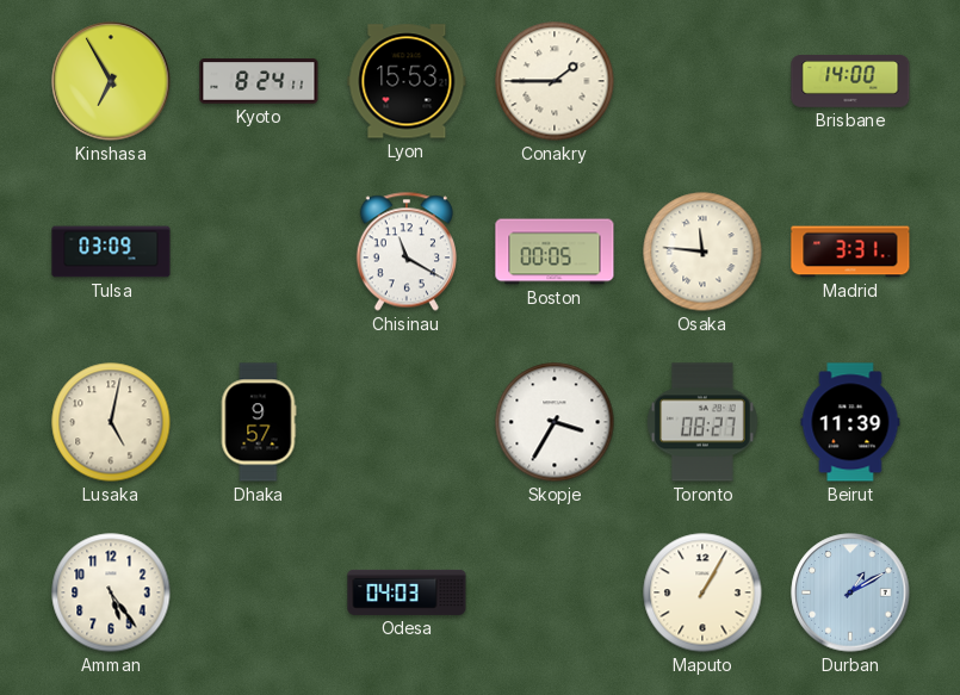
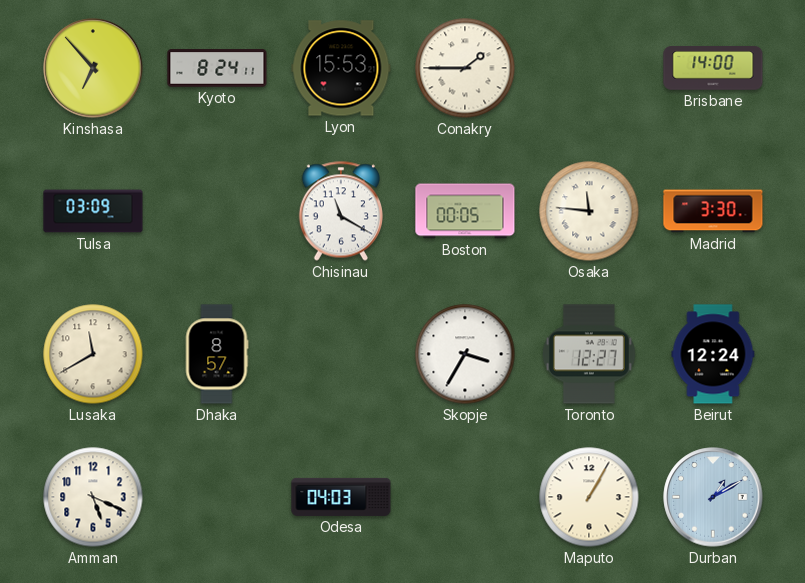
Kinshasa: 6:55 -> 6:53 (93, 68)
Madrid: 3:31 -> 3:30 (713, 211)
Lusaka: 5:02 -> 11:40 (93, 354)
Dhaka: 9:57 -> 8:57 (217, 354)
Toronto: 08:27 -> 12:27 (590, 354)
Beirut: 11:39 -> 12:24 (713, 354)
Amman: 5:24 -> 5:19 (93, 497)
